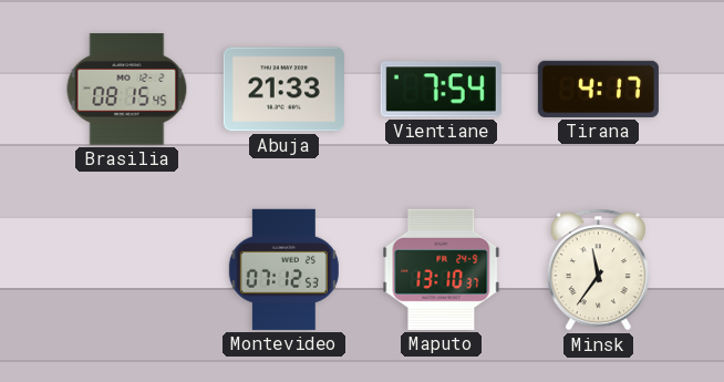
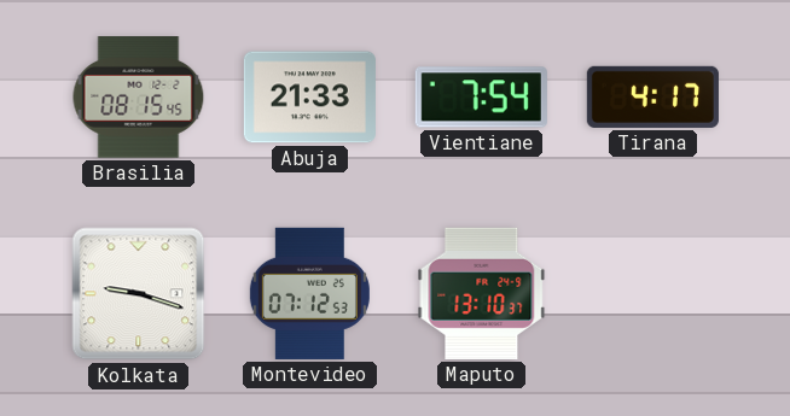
Kolkata: none -> 9:18 (139, 294)
Minsk: 11:36 -> none (598, 270)
